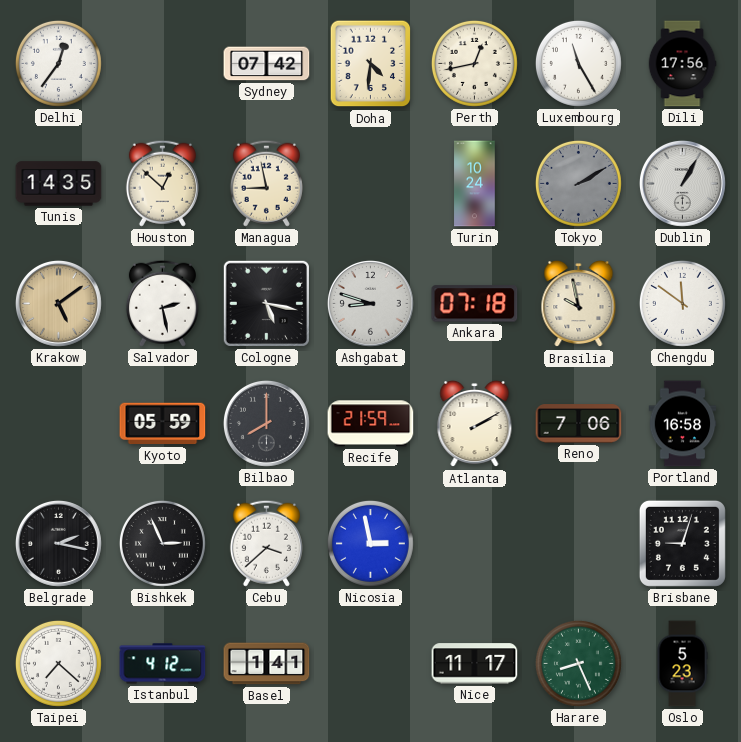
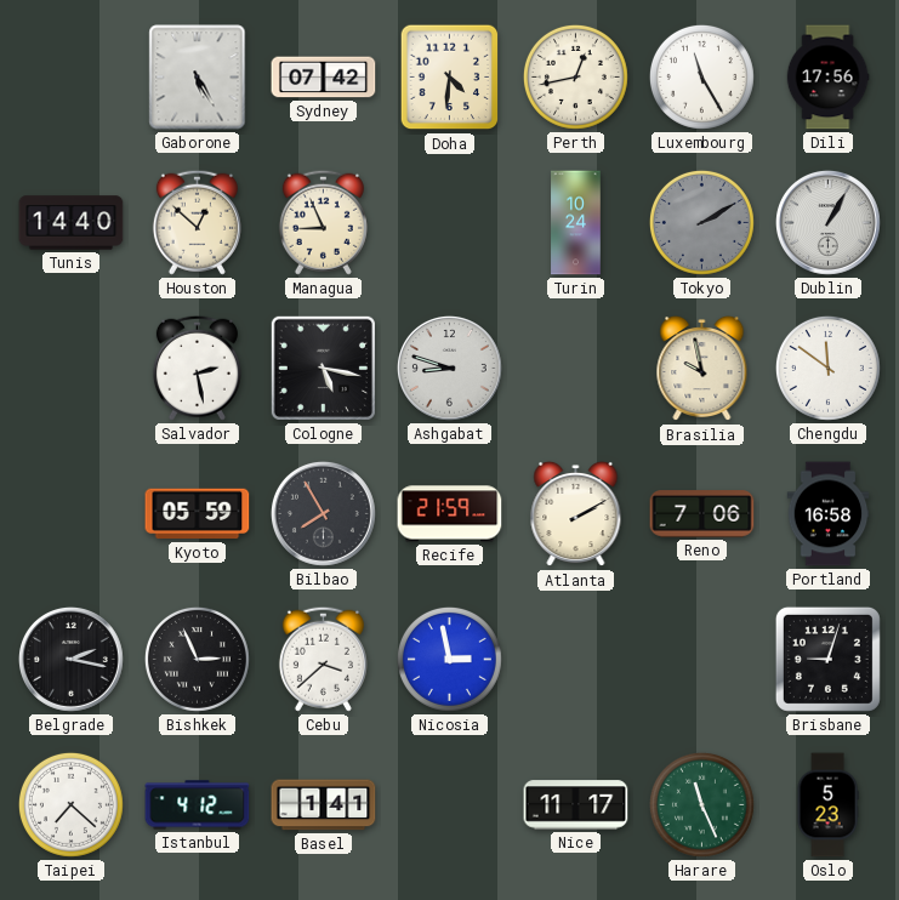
Delhi: 12:36 -> none (58, 63)
Gaborone: none -> 5:25 (198, 78)
Tunis: 14:35 -> 14:40 (72, 223)
Managua: 8:58 -> 8:56 (323, 222)
Krakow: 5:09 -> none (58, 303)
Ankara: 07:18 -> none (475, 304)
Bilbao: 8:00 -> 7:55 (323, 513)
Harare: 8:26 -> 11:26 (701, 804)
